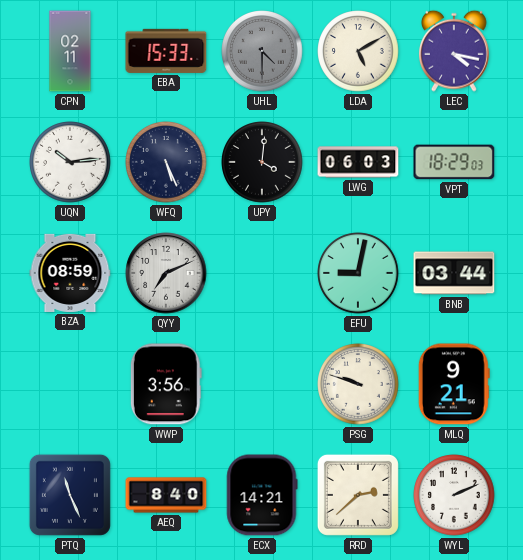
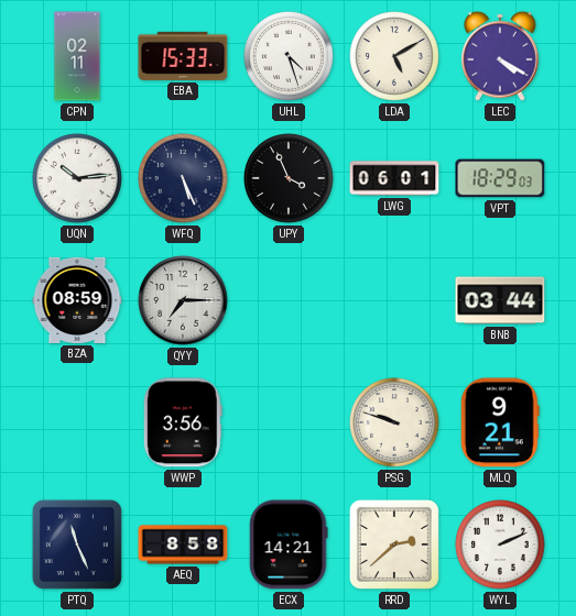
UHL: 4:30 -> 4:27 (289, 56)
UHL dial: grey -> white (289, 56)
LEC: 4:17 -> 4:20 (500, 56)
UPY: 4:01 -> 3:56 (289, 178)
LWG: 06:03 -> 06:01 (394, 178)
QYY: 7:11 -> 7:15 (183, 300)
EFU: 9:02 -> none (358, 273)
AEQ: 8:40 -> 8:58 (183, 544)
